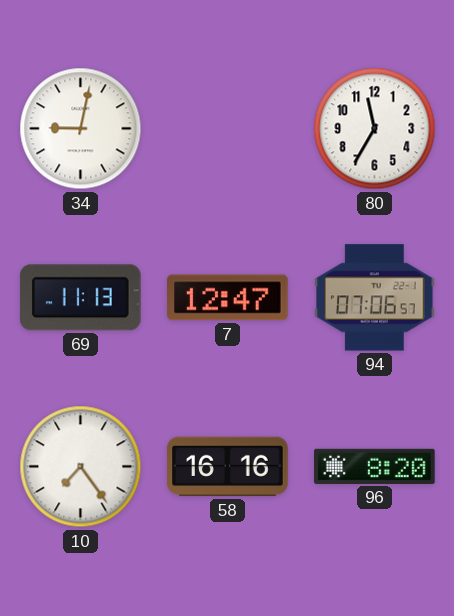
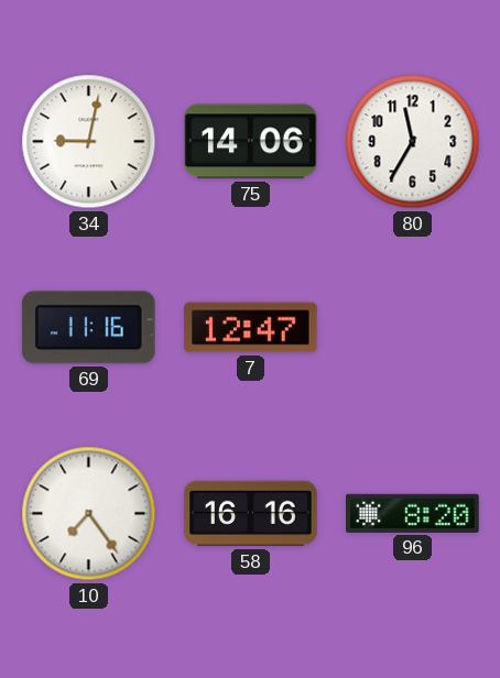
75: none -> 14:06 (251, 142)
69: 11:13 -> 11:16 (88, 328)
94: 07:06 -> none (375, 298)
